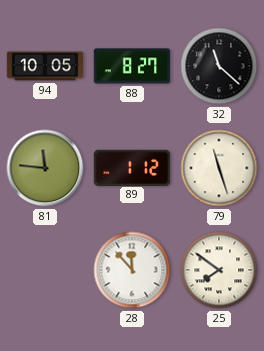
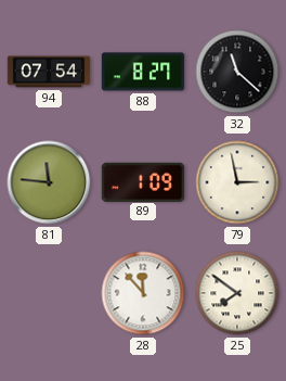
94: 10:05 -> 07:54 (49, 72)
89: 1:12 -> 1:09 (143, 181)
79: 11:27 -> 2:58 (237, 182)
